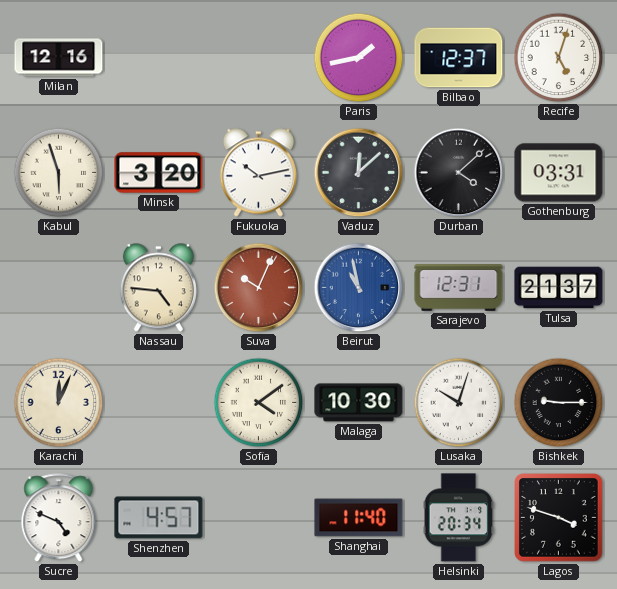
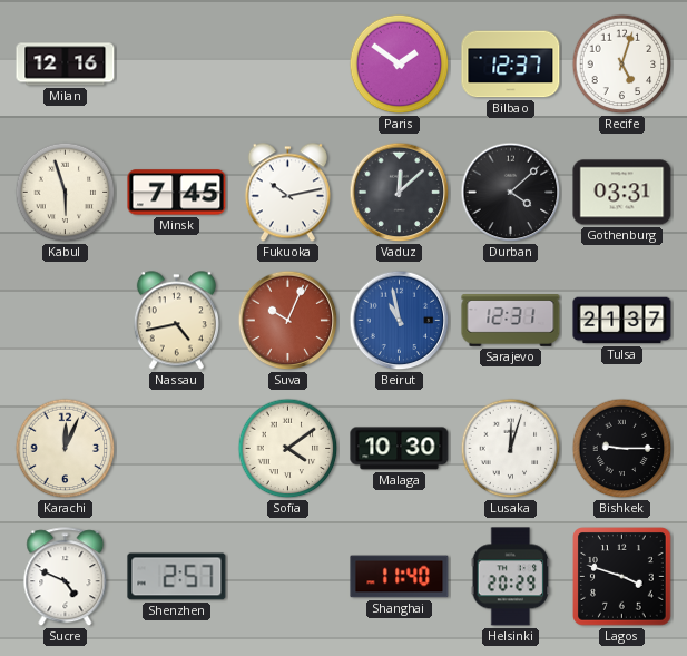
Paris: 1:43 -> 1:51 (400, 65)
Minsk: 3:20 -> 7:45 (177, 193)
Nassau: 4:46 -> 4:43 (176, 321)
Lusaka: 10:03 -> 12:03 (511, 449)
Shenzhen: 4:57 -> 2:57 (177, 577)
Helsinki: 20:34 -> 20:29 (511, 577)
